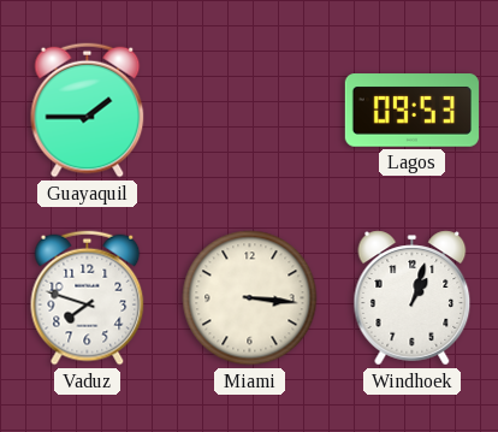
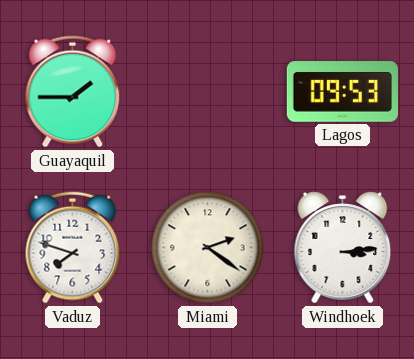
Miami: 3:16 -> 2:21 (208, 248)
Windhoek: 1:03 -> 3:14 (343, 248)
